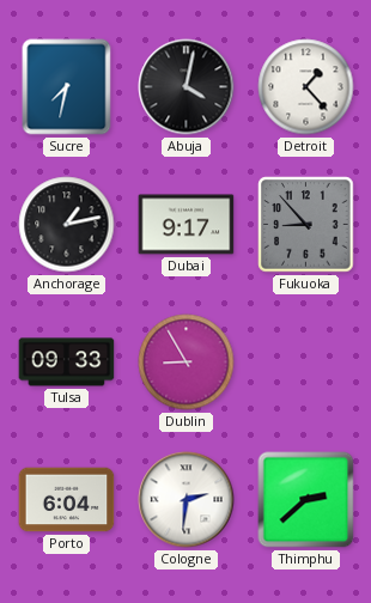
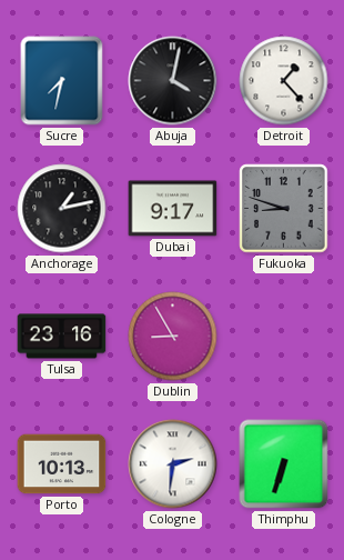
Fukuoka: 8:53 -> 8:48 (284, 209)
Tulsa: 09:33 -> 23:16 (62, 337)
Porto: 6:04 -> 10:13 (62, 464)
Thimphu: 2:38 -> 6:33 (284, 464)
